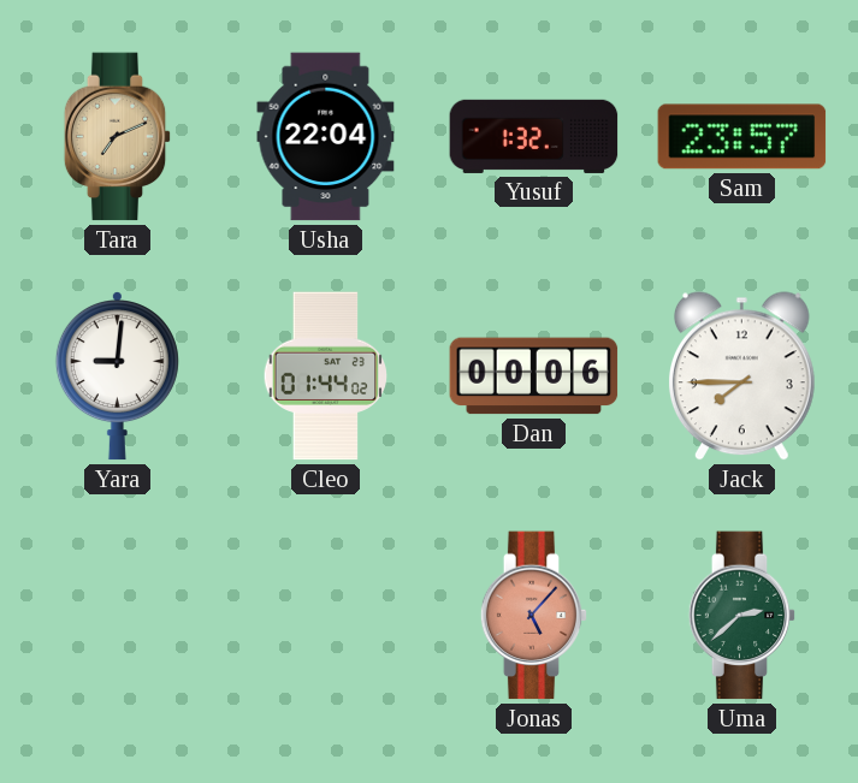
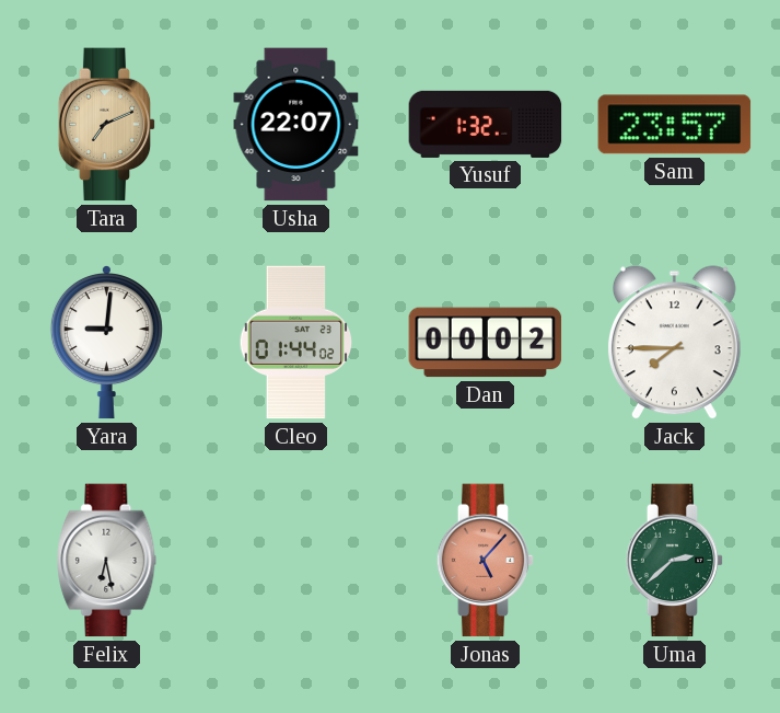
Usha: 22:04 -> 22:07 (296, 125)
Dan: 00:06 -> 00:02 (486, 343)
Felix: none -> 6:28 (107, 561)
